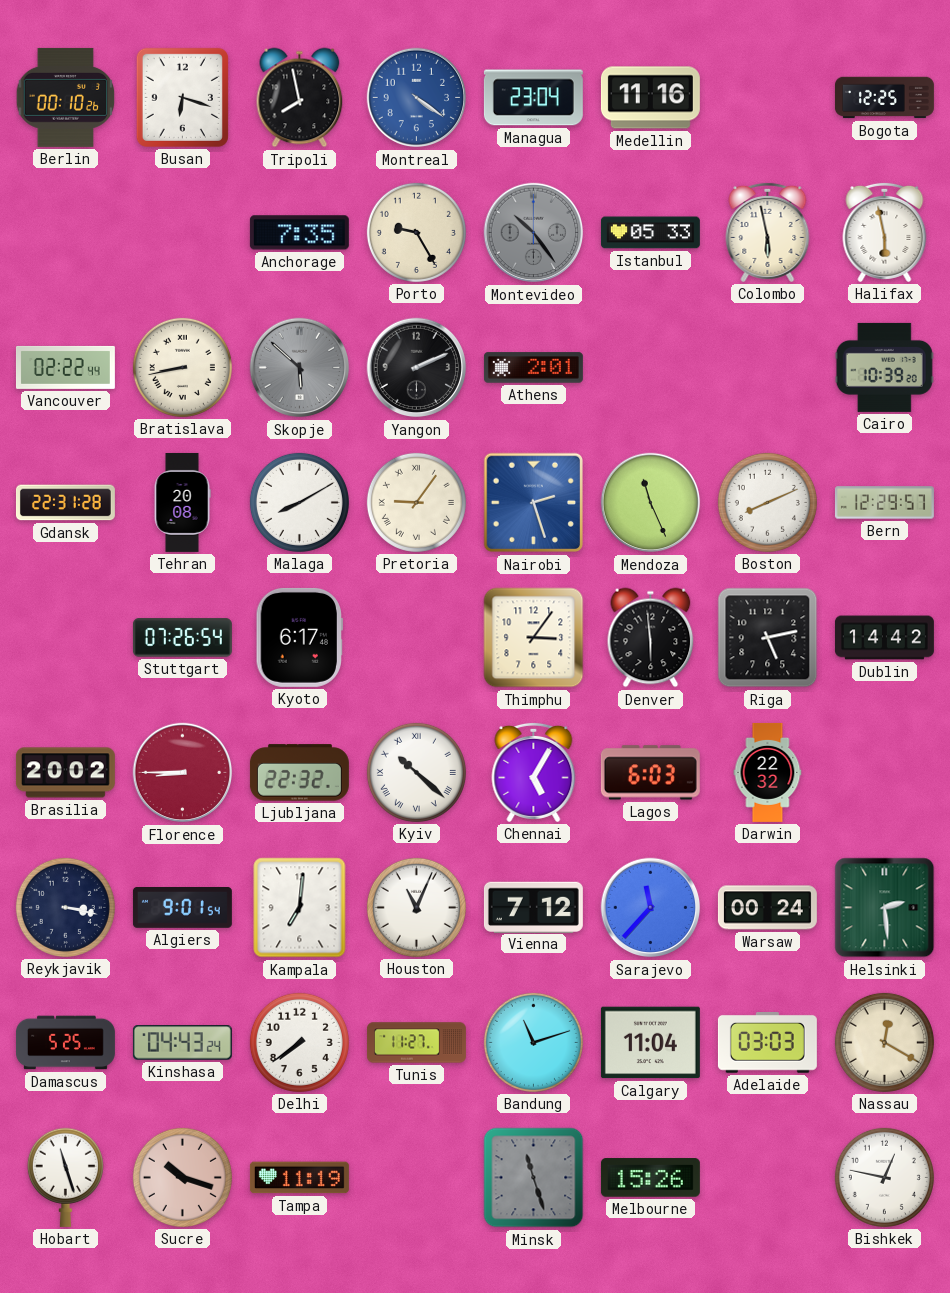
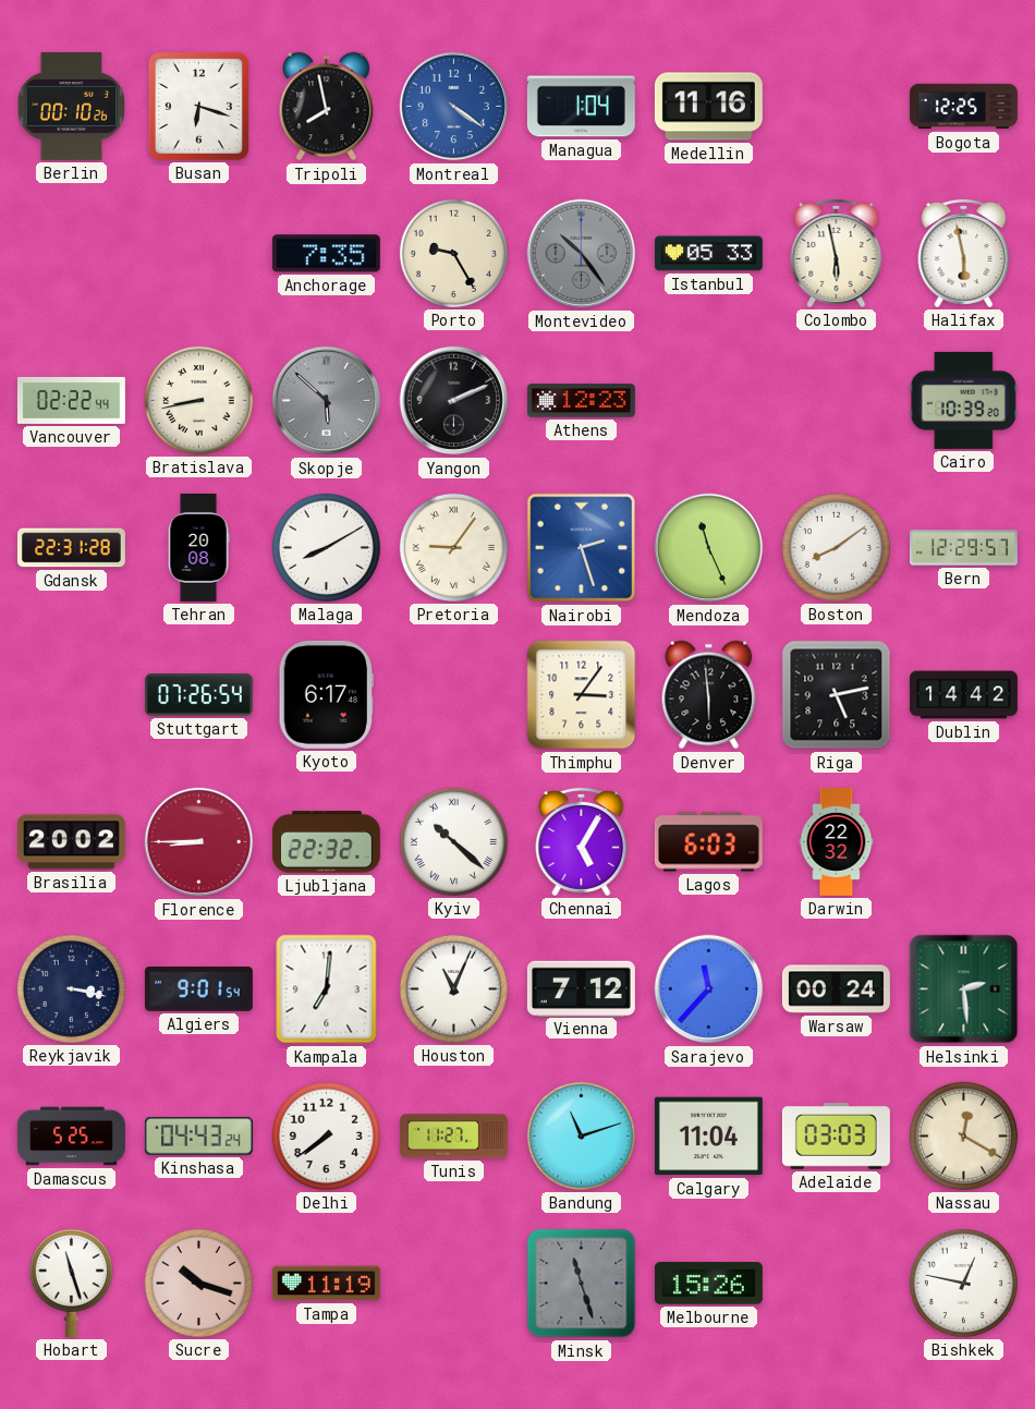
Managua: 23:04 -> 1:04 (581, 107)
Athens: 2:01 -> 12:23 (581, 401)
Boston: 8:11 -> 8:09 (836, 547)
